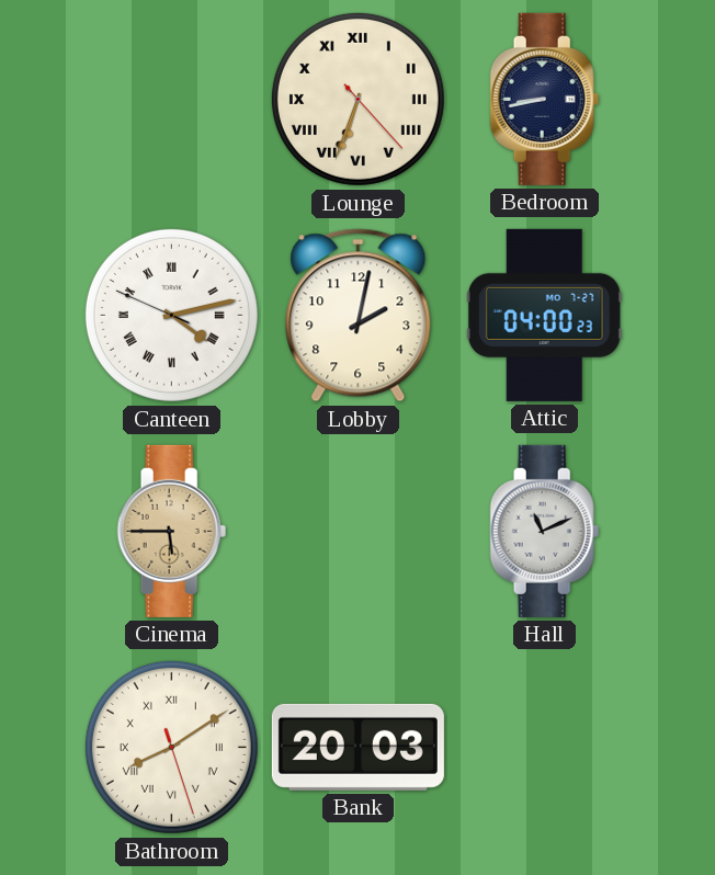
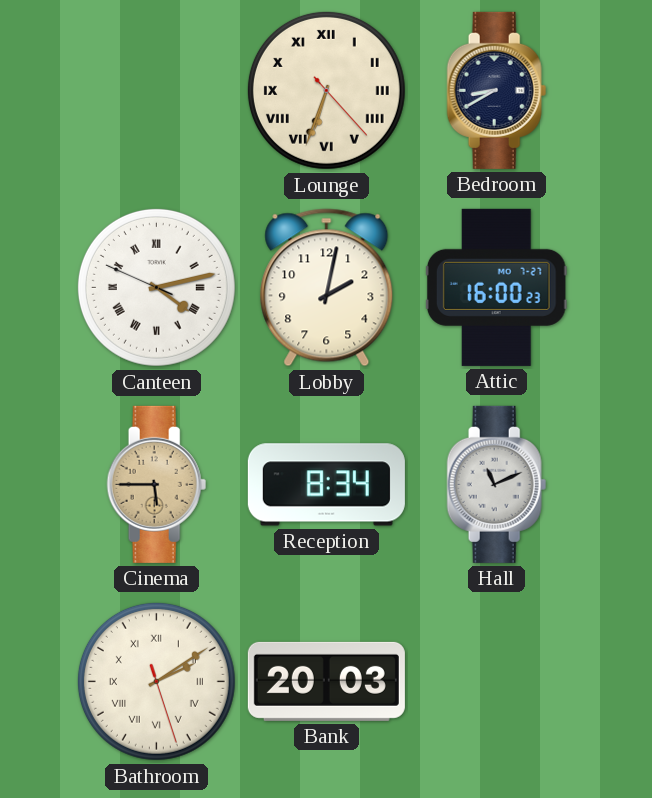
Bedroom: 8:43 -> 8:40 (497, 90)
Attic: 04:00 -> 16:00 (496, 287)
Reception: none -> 8:34 (326, 485)
Bathroom: 8:09 -> 2:09 (156, 681)
